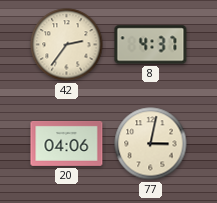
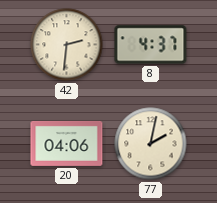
42: 2:36 -> 2:31 (67, 45)
77: 3:02 -> 2:02 (151, 144)
